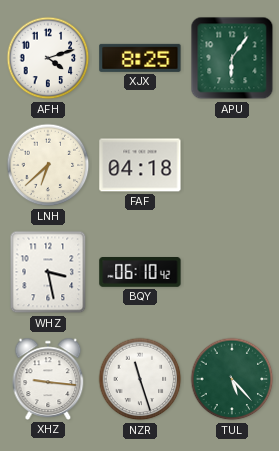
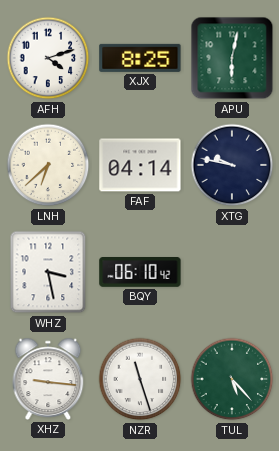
APU: 6:06 -> 6:02 (232, 58)
FAF: 04:18 -> 04:14 (140, 165)
XTG: none -> 9:47 (232, 165)
